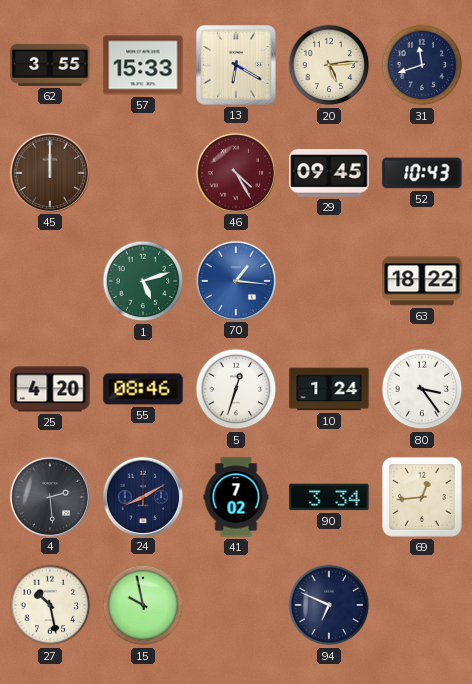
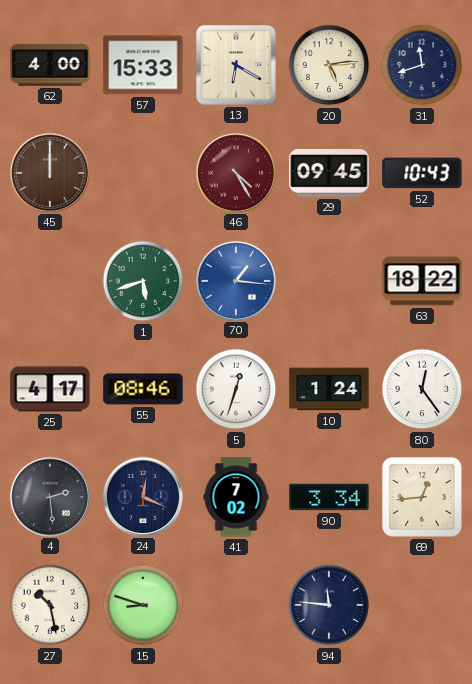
62: 3:55 -> 4:00 (50, 65)
1: 5:12 -> 5:42 (143, 281)
25: 4:20 -> 4:17 (50, 389)
80: 3:24 -> 12:24 (422, 389)
24: 8:10 -> 12:19 (142, 496)
15: 9:58 -> 8:48 (143, 605)
94: 6:49 -> 11:46 (329, 605)
